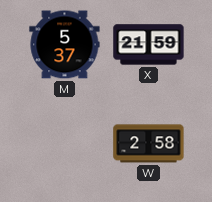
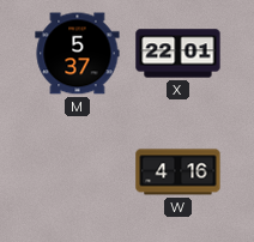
X: 21:59 -> 22:01 (179, 54)
W: 2:58 -> 4:16 (179, 173)
